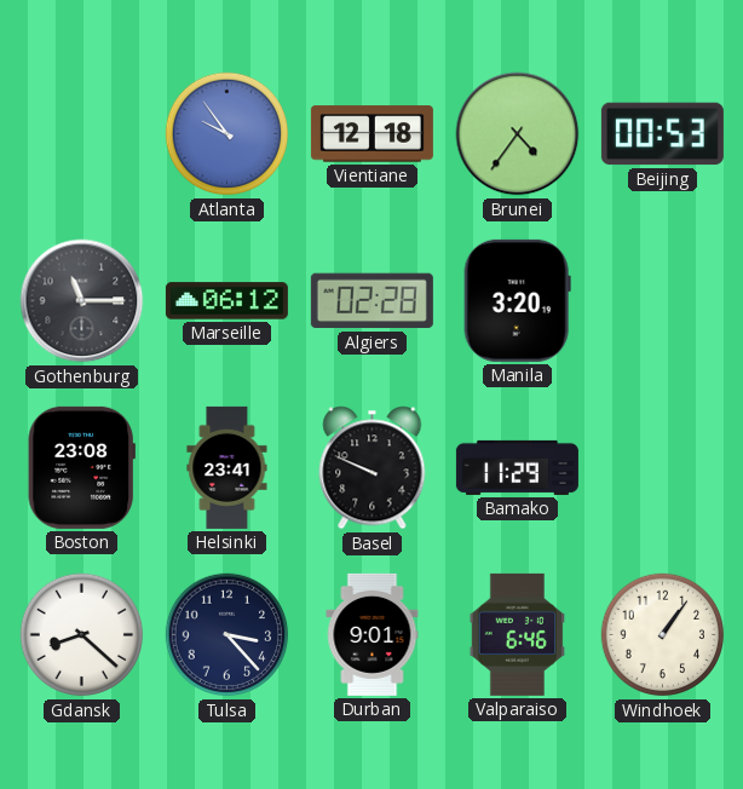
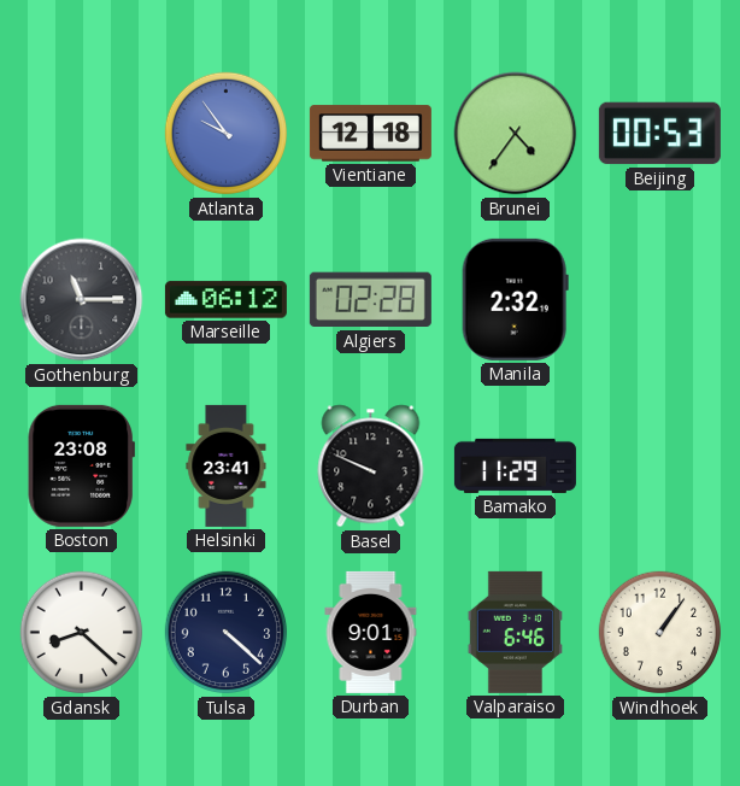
Manila: 3:20 -> 2:32 (515, 299)
Tulsa: 3:23 -> 4:22 (227, 633)
